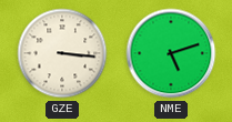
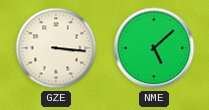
NME: 5:12 -> 5:08 (154, 48)
